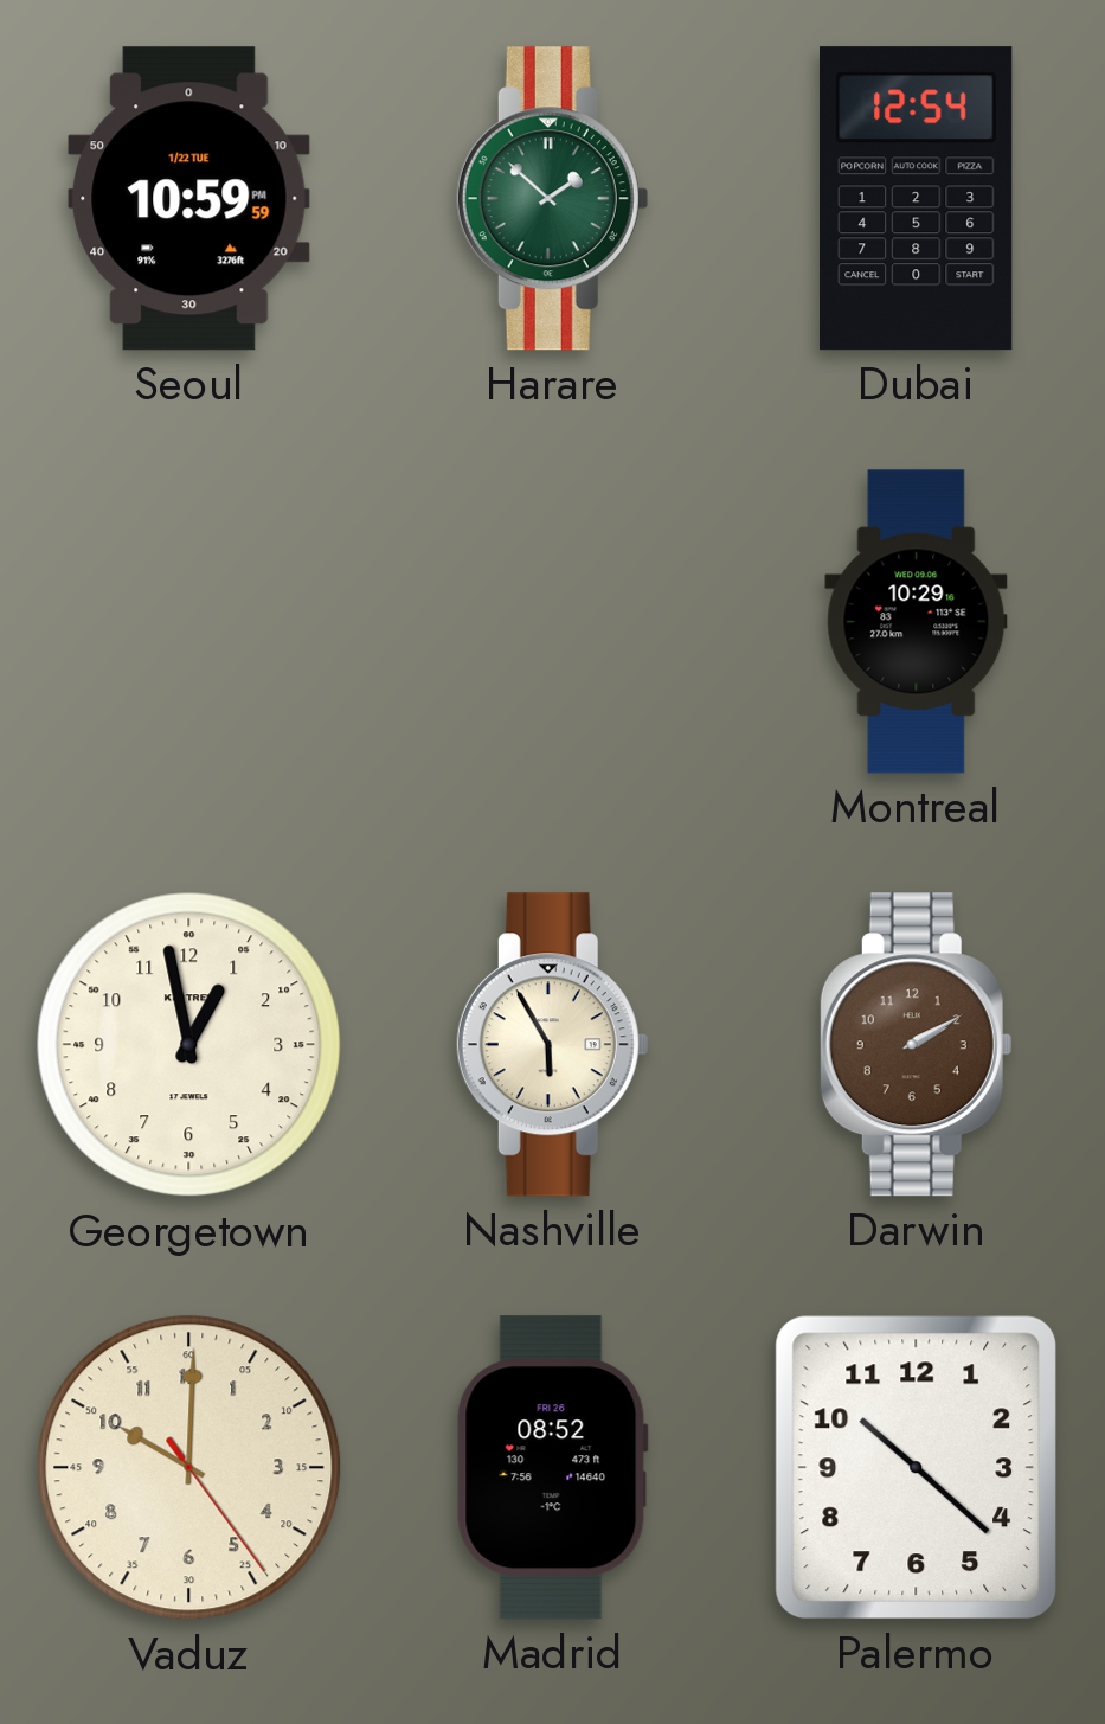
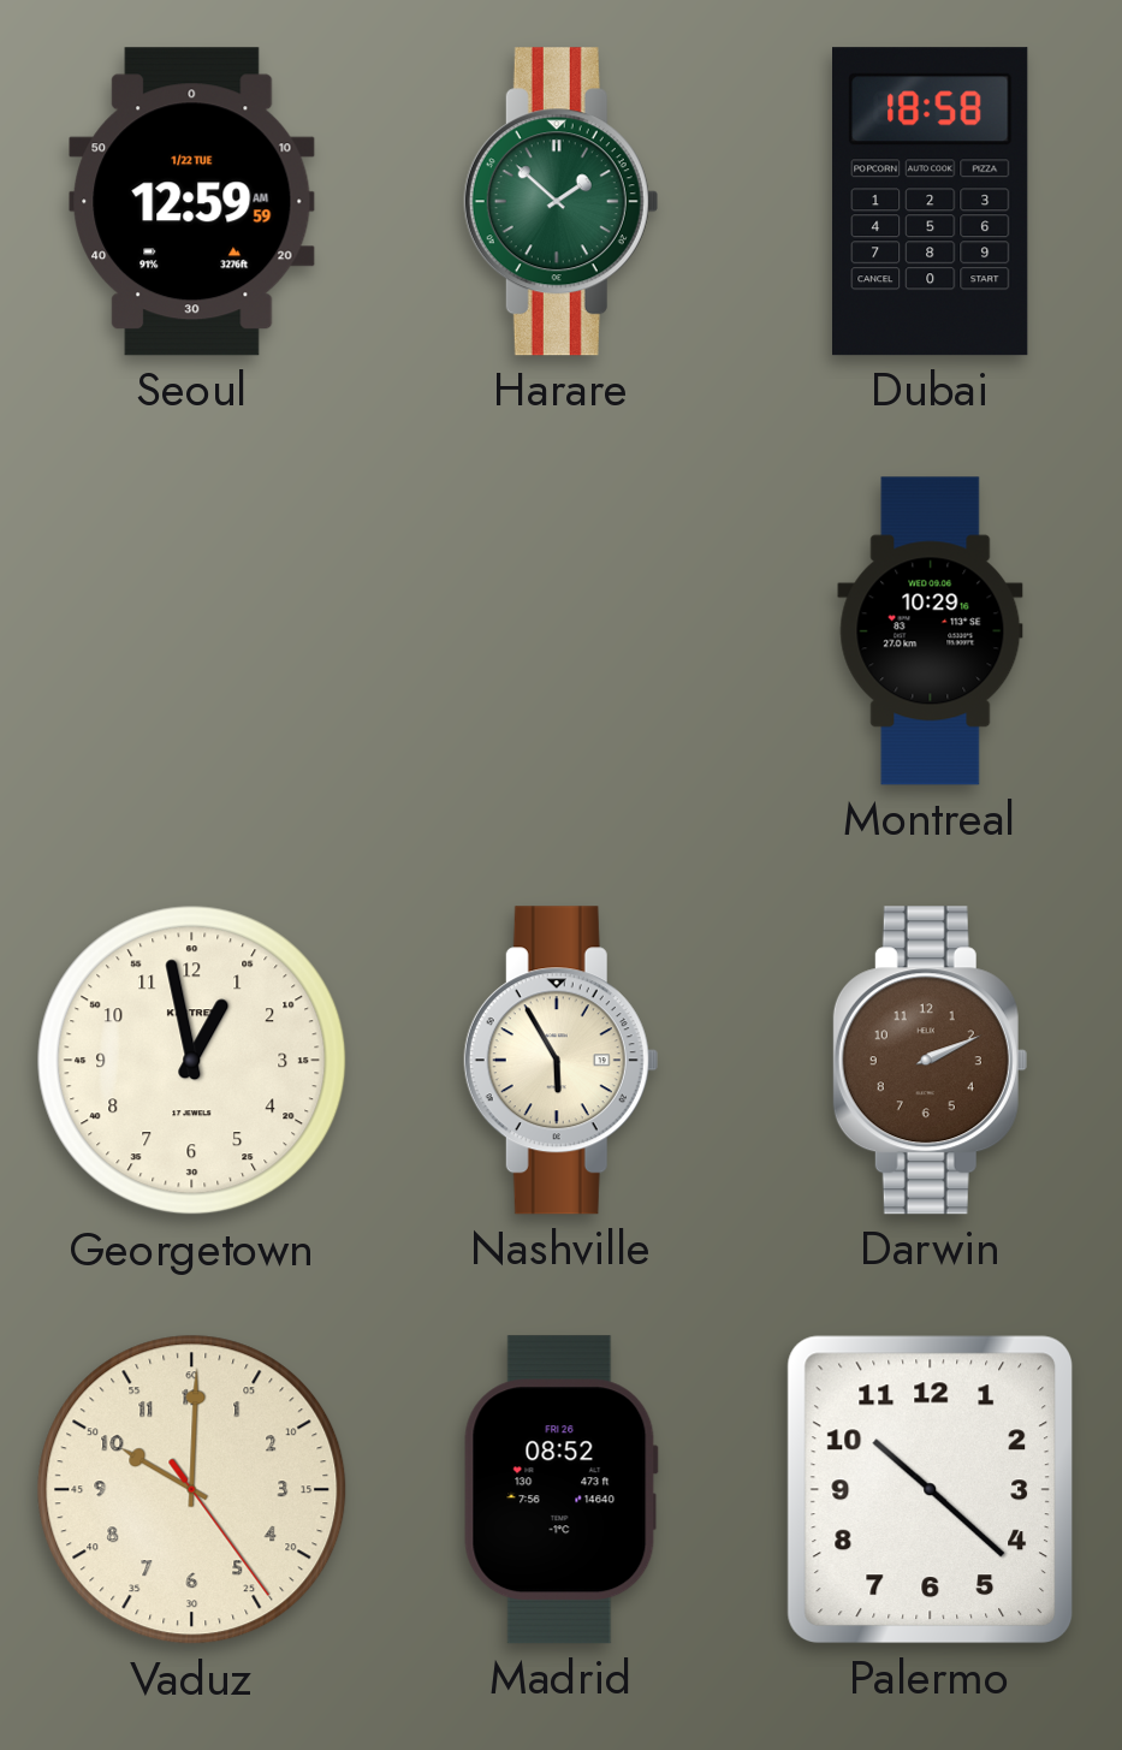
Seoul: 10:59 -> 12:59 (192, 202)
Dubai: 12:54 -> 18:58 (931, 202)
Darwin: 2:10 -> 2:11 (930, 1061)
